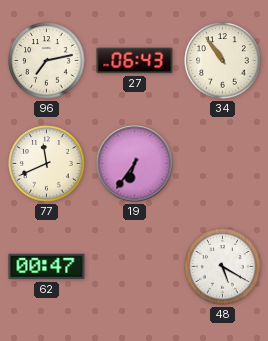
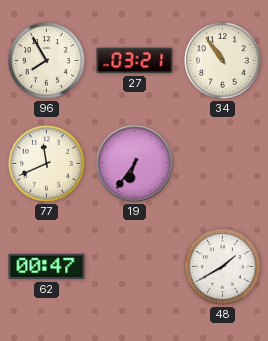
96: 7:13 -> 7:55 (47, 61)
27: 06:43 -> 03:21 (135, 61)
48: 5:20 -> 1:40 (223, 267)
